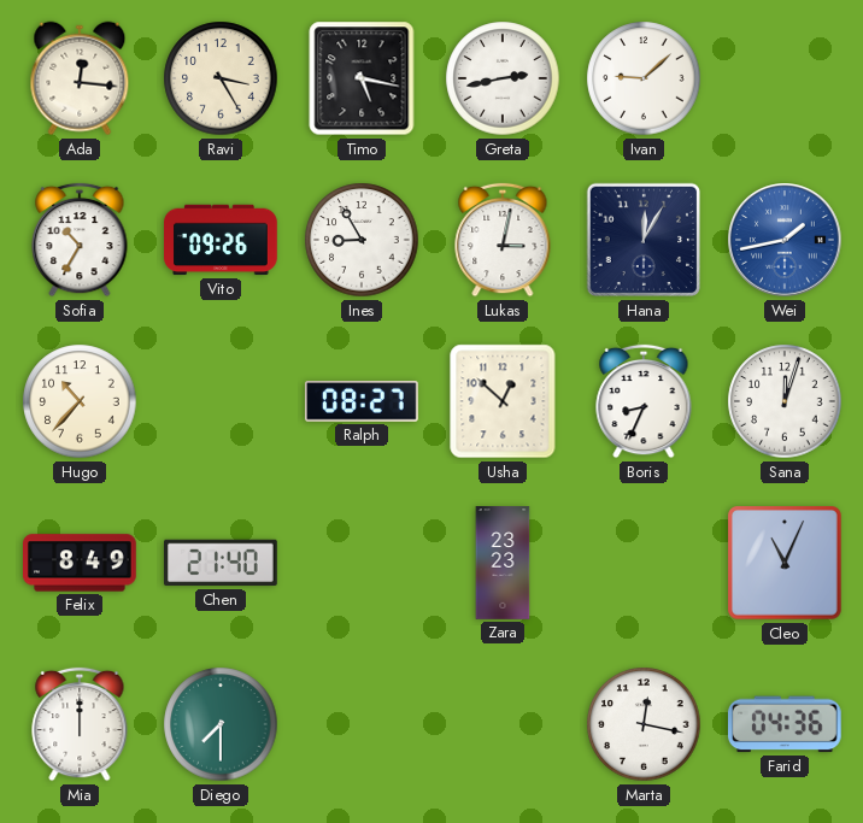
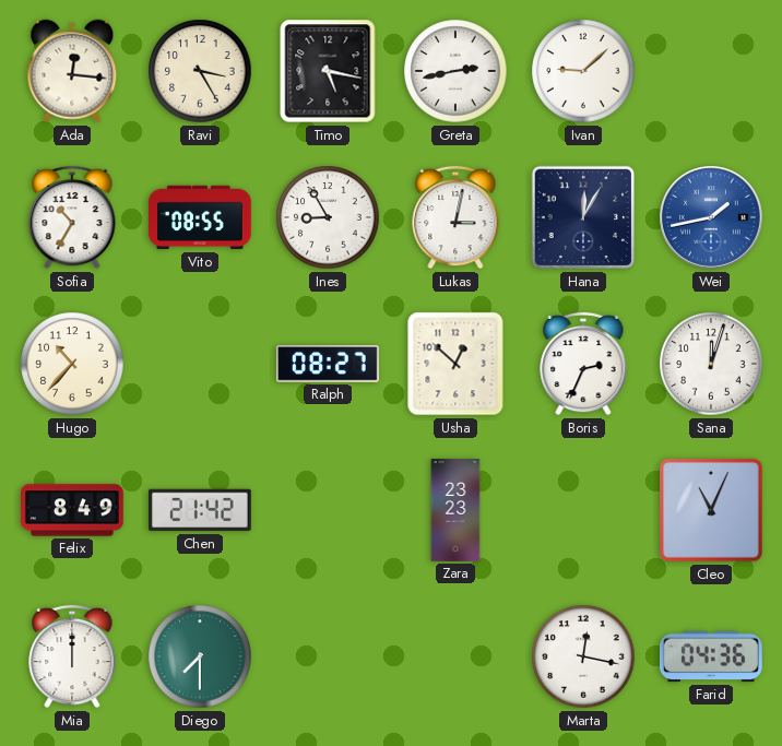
Vito: 09:26 -> 08:55 (200, 217)
Boris: 8:34 -> 2:34 (583, 364)
Chen: 21:40 -> 21:42 (201, 510)
